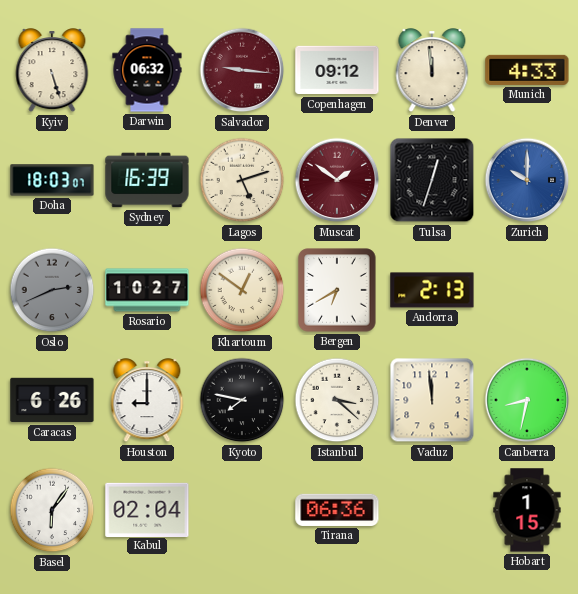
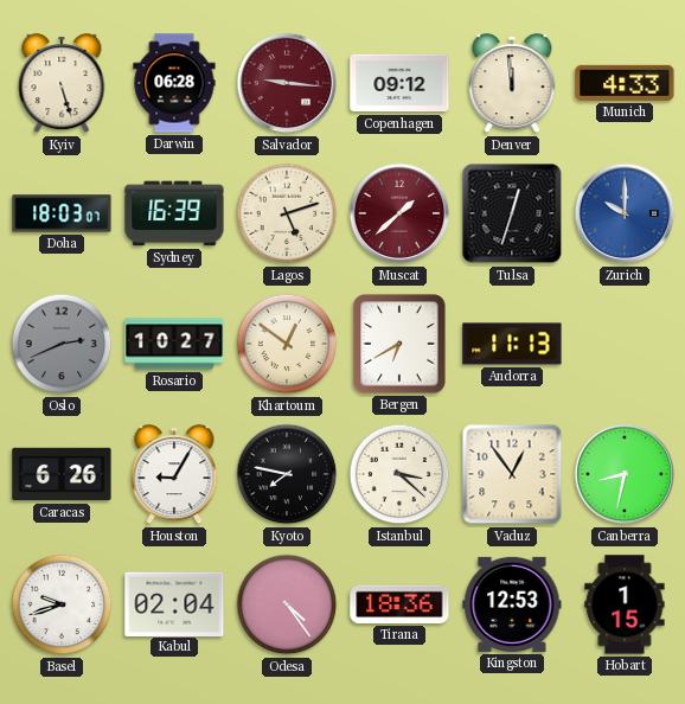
Darwin: 06:32 -> 06:28 (174, 83)
Muscat: 1:51 -> 1:38 (399, 213)
Andorra: 2:13 -> 11:13 (512, 344)
Houston: 9:00 -> 9:05 (174, 475)
Vaduz: 11:59 -> 12:54 (512, 474)
Basel: 6:06 -> 9:42 (62, 604)
Odesa: none -> 4:24 (287, 604)
Tirana: 06:36 -> 18:36 (399, 604)
Kingston: none -> 12:53 (512, 604)
